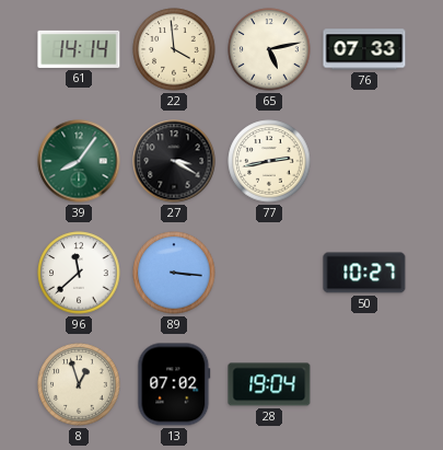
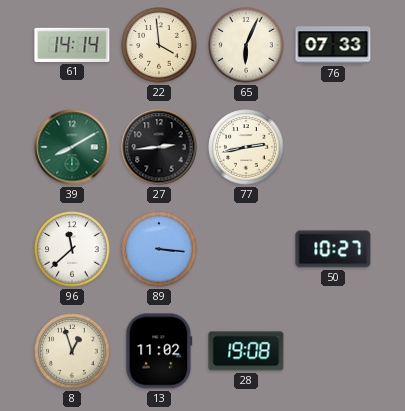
65: 5:13 -> 6:04 (246, 45)
39: 8:06 -> 8:10 (72, 147)
27: 3:20 -> 2:44 (159, 147)
13: 07:02 -> 11:02 (159, 351)
28: 19:04 -> 19:08 (246, 351)
